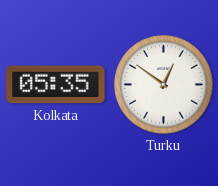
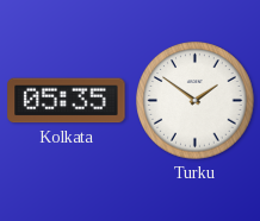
Turku: 12:51 -> 1:51 (196, 101)
